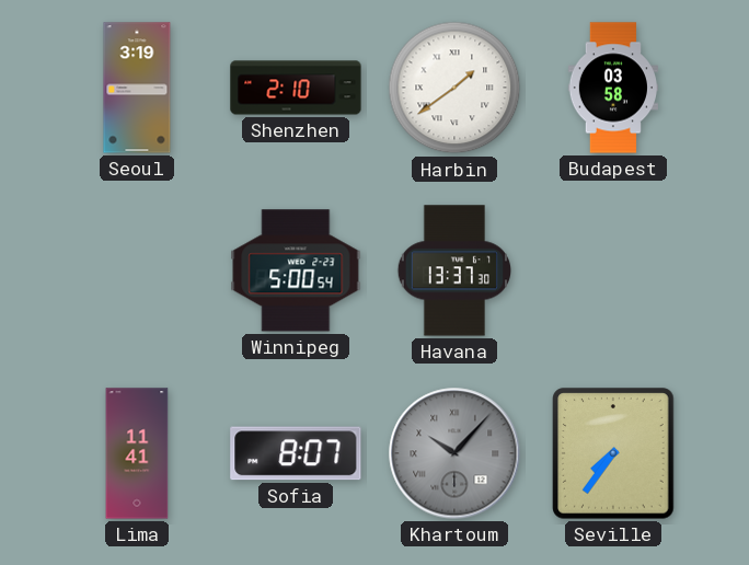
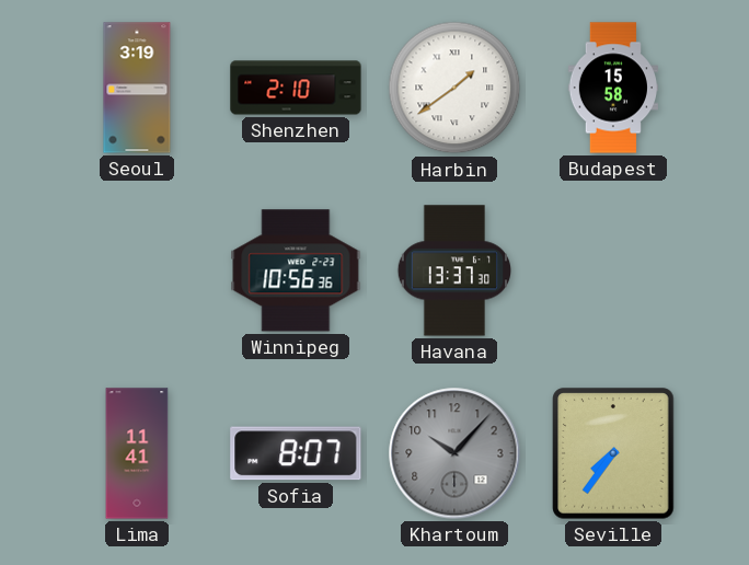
Budapest: 03:58 -> 15:58 (612, 88)
Winnipeg: 5:00 -> 10:56 (296, 270)
Khartoum numerals: Roman -> Arabic (454, 453)
